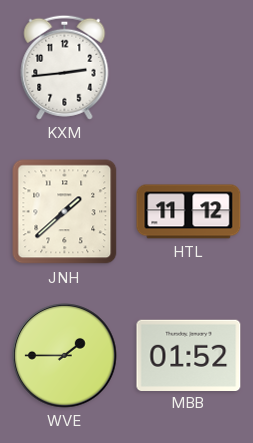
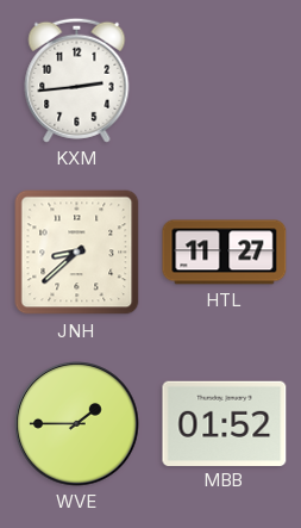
JNH: 1:38 -> 8:38 (77, 253)
HTL: 11:12 -> 11:27 (225, 253)
